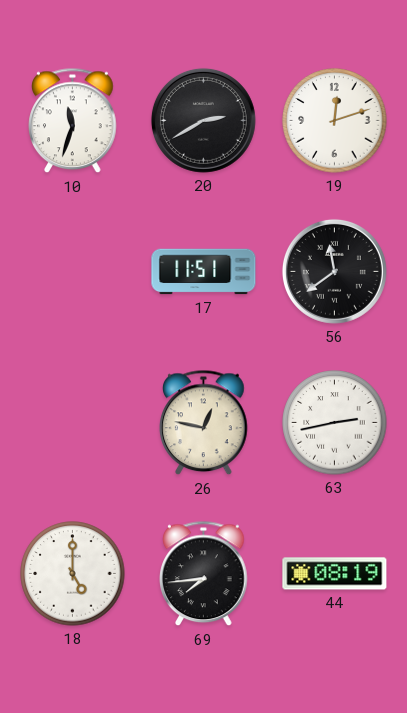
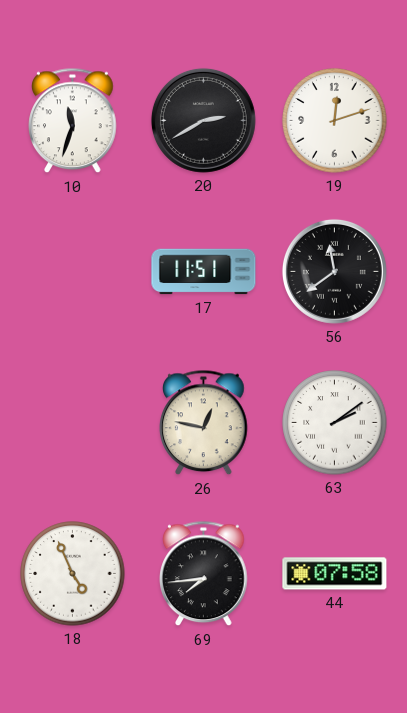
63: 2:43 -> 2:09 (335, 423)
18: 5:00 -> 4:56 (73, 574)
44: 08:19 -> 07:58 (335, 574)
